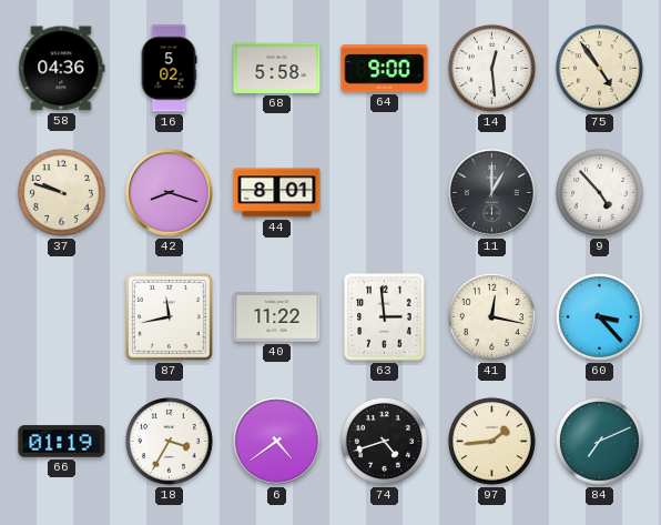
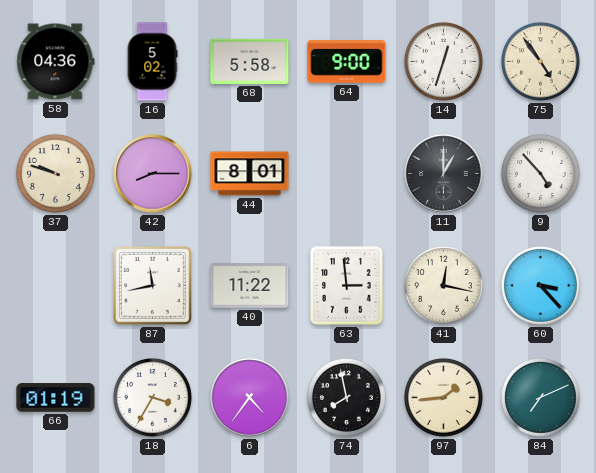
14: 12:29 -> 12:33 (443, 61)
42: 8:18 -> 8:15 (153, 174)
6: 4:39 -> 4:36 (250, 398)
74: 4:42 -> 7:58 (346, 397)
